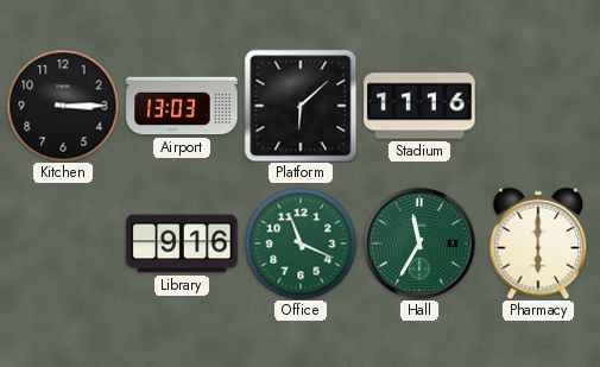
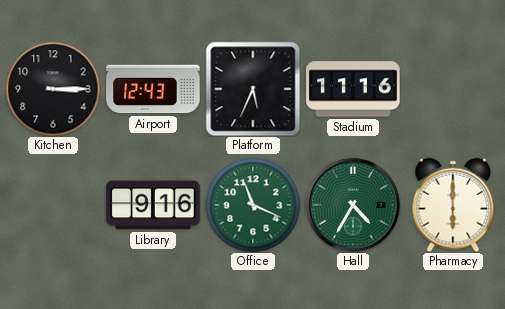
Airport: 13:03 -> 12:43 (153, 89)
Platform: 6:08 -> 5:34 (253, 89)
Hall: 11:35 -> 4:35 (353, 205)
